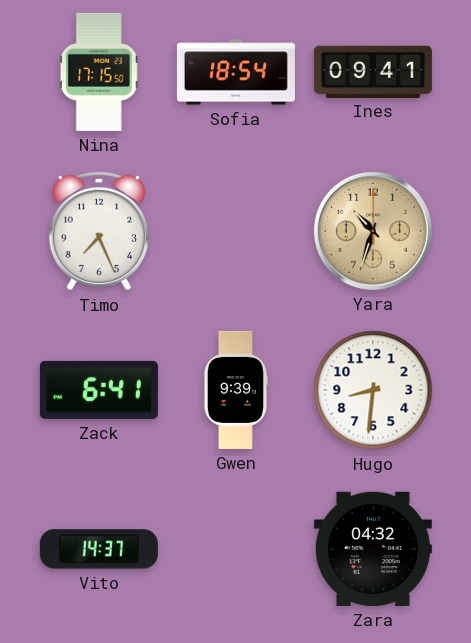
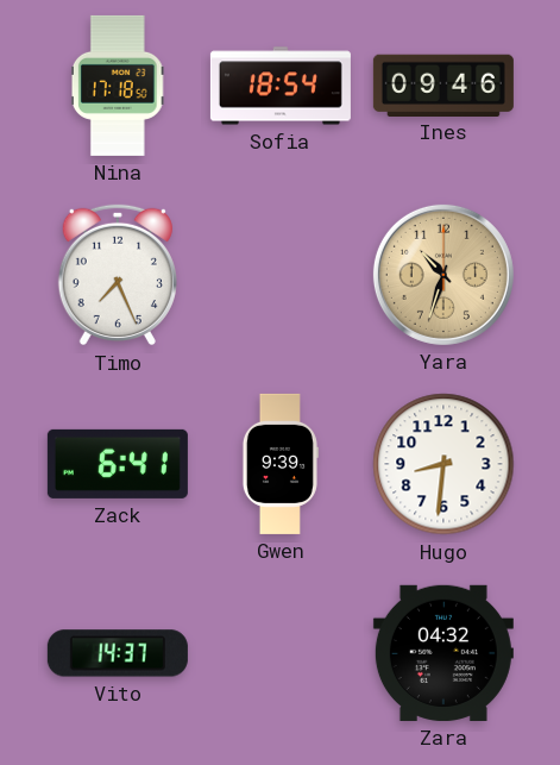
Nina: 17:15 -> 17:18 (118, 86)
Ines: 09:41 -> 09:46 (443, 84)
